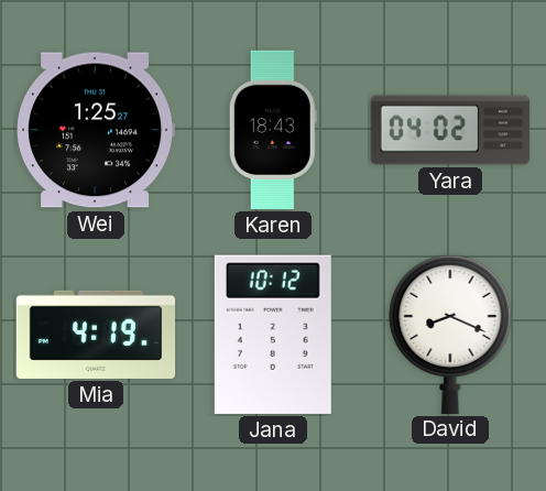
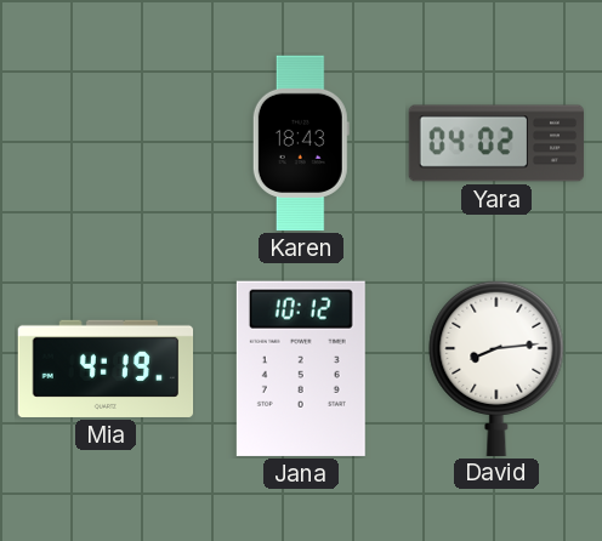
Wei: 1:25 -> none (95, 130)
David: 8:19 -> 8:14 (496, 368)
